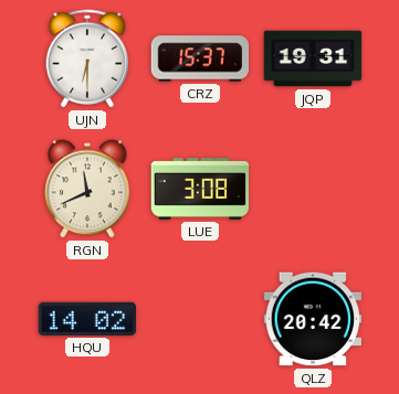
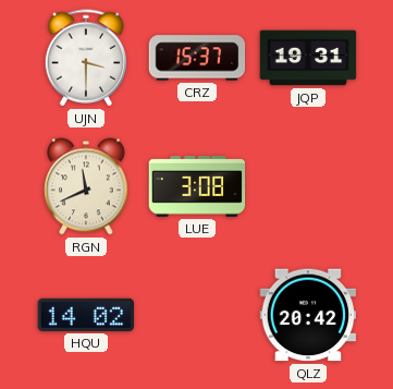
UJN: 6:30 -> 3:30 (86, 58)
